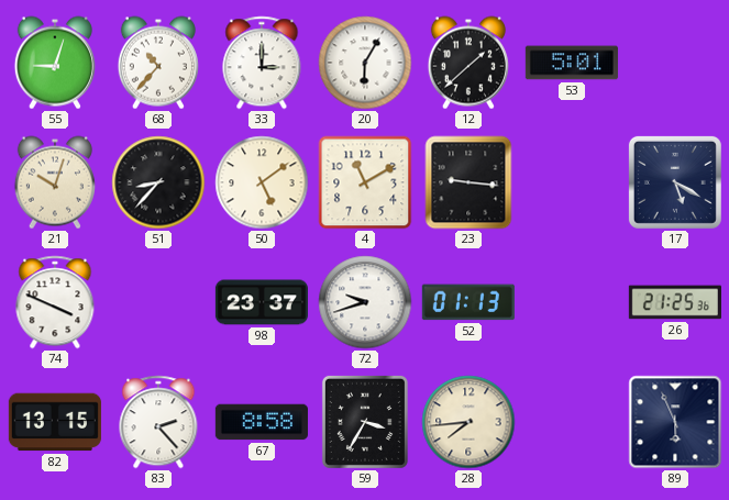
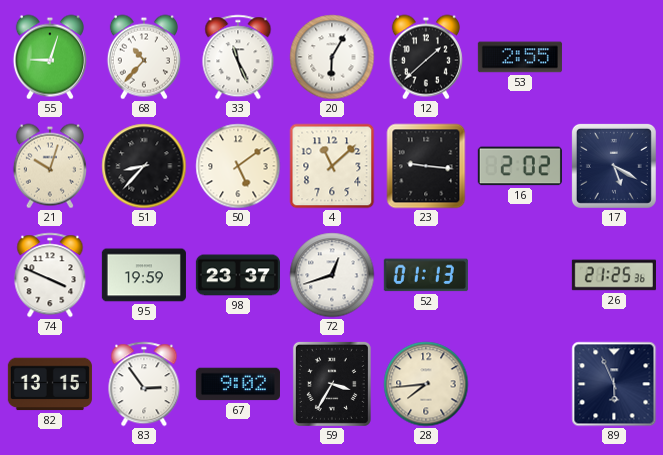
33: 3:00 -> 11:26 (238, 57)
53: 5:01 -> 2:55 (520, 57)
4: 11:10 -> 11:08 (332, 166)
16: none -> 2:02 (520, 166)
95: none -> 19:59 (144, 275)
72: 9:42 -> 12:42 (332, 275)
83: 2:23 -> 2:54 (144, 384)
67: 8:58 -> 9:02 (238, 384)
